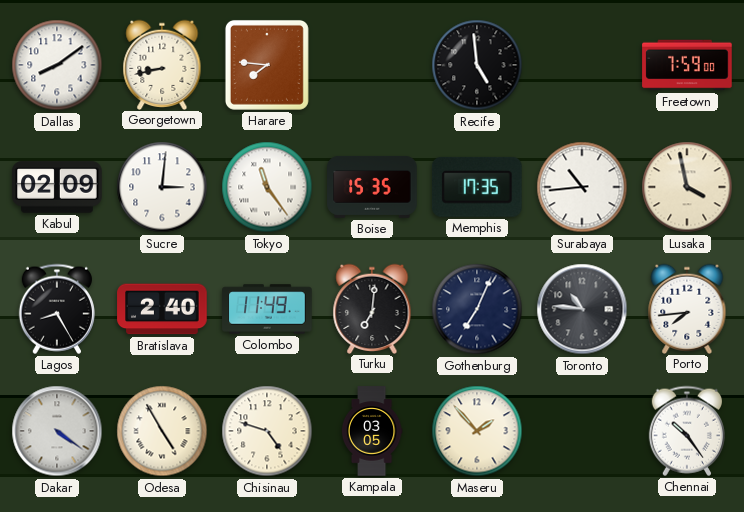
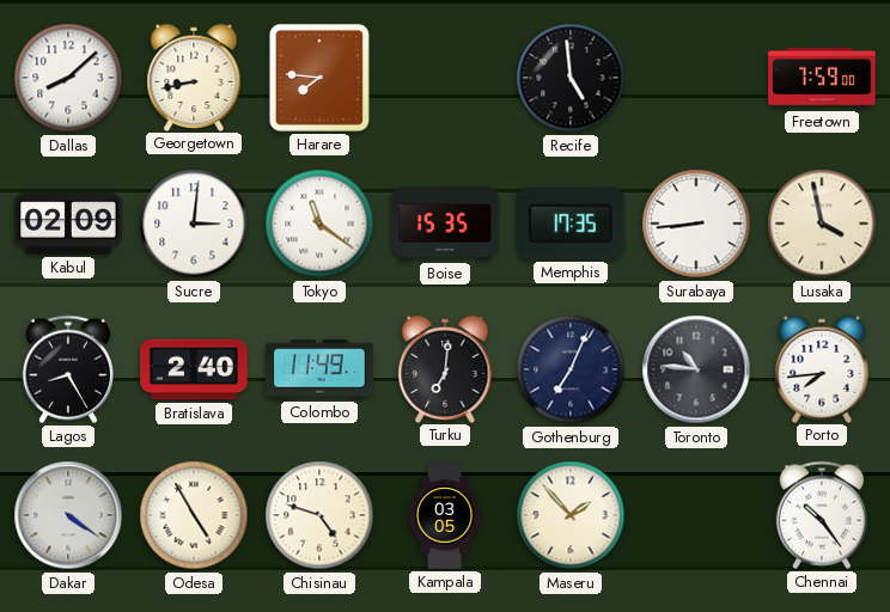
Dallas: 8:09 -> 8:08 (68, 78)
Tokyo: 11:24 -> 11:21 (319, 224)
Surabaya: 10:44 -> 8:44 (696, 224)
